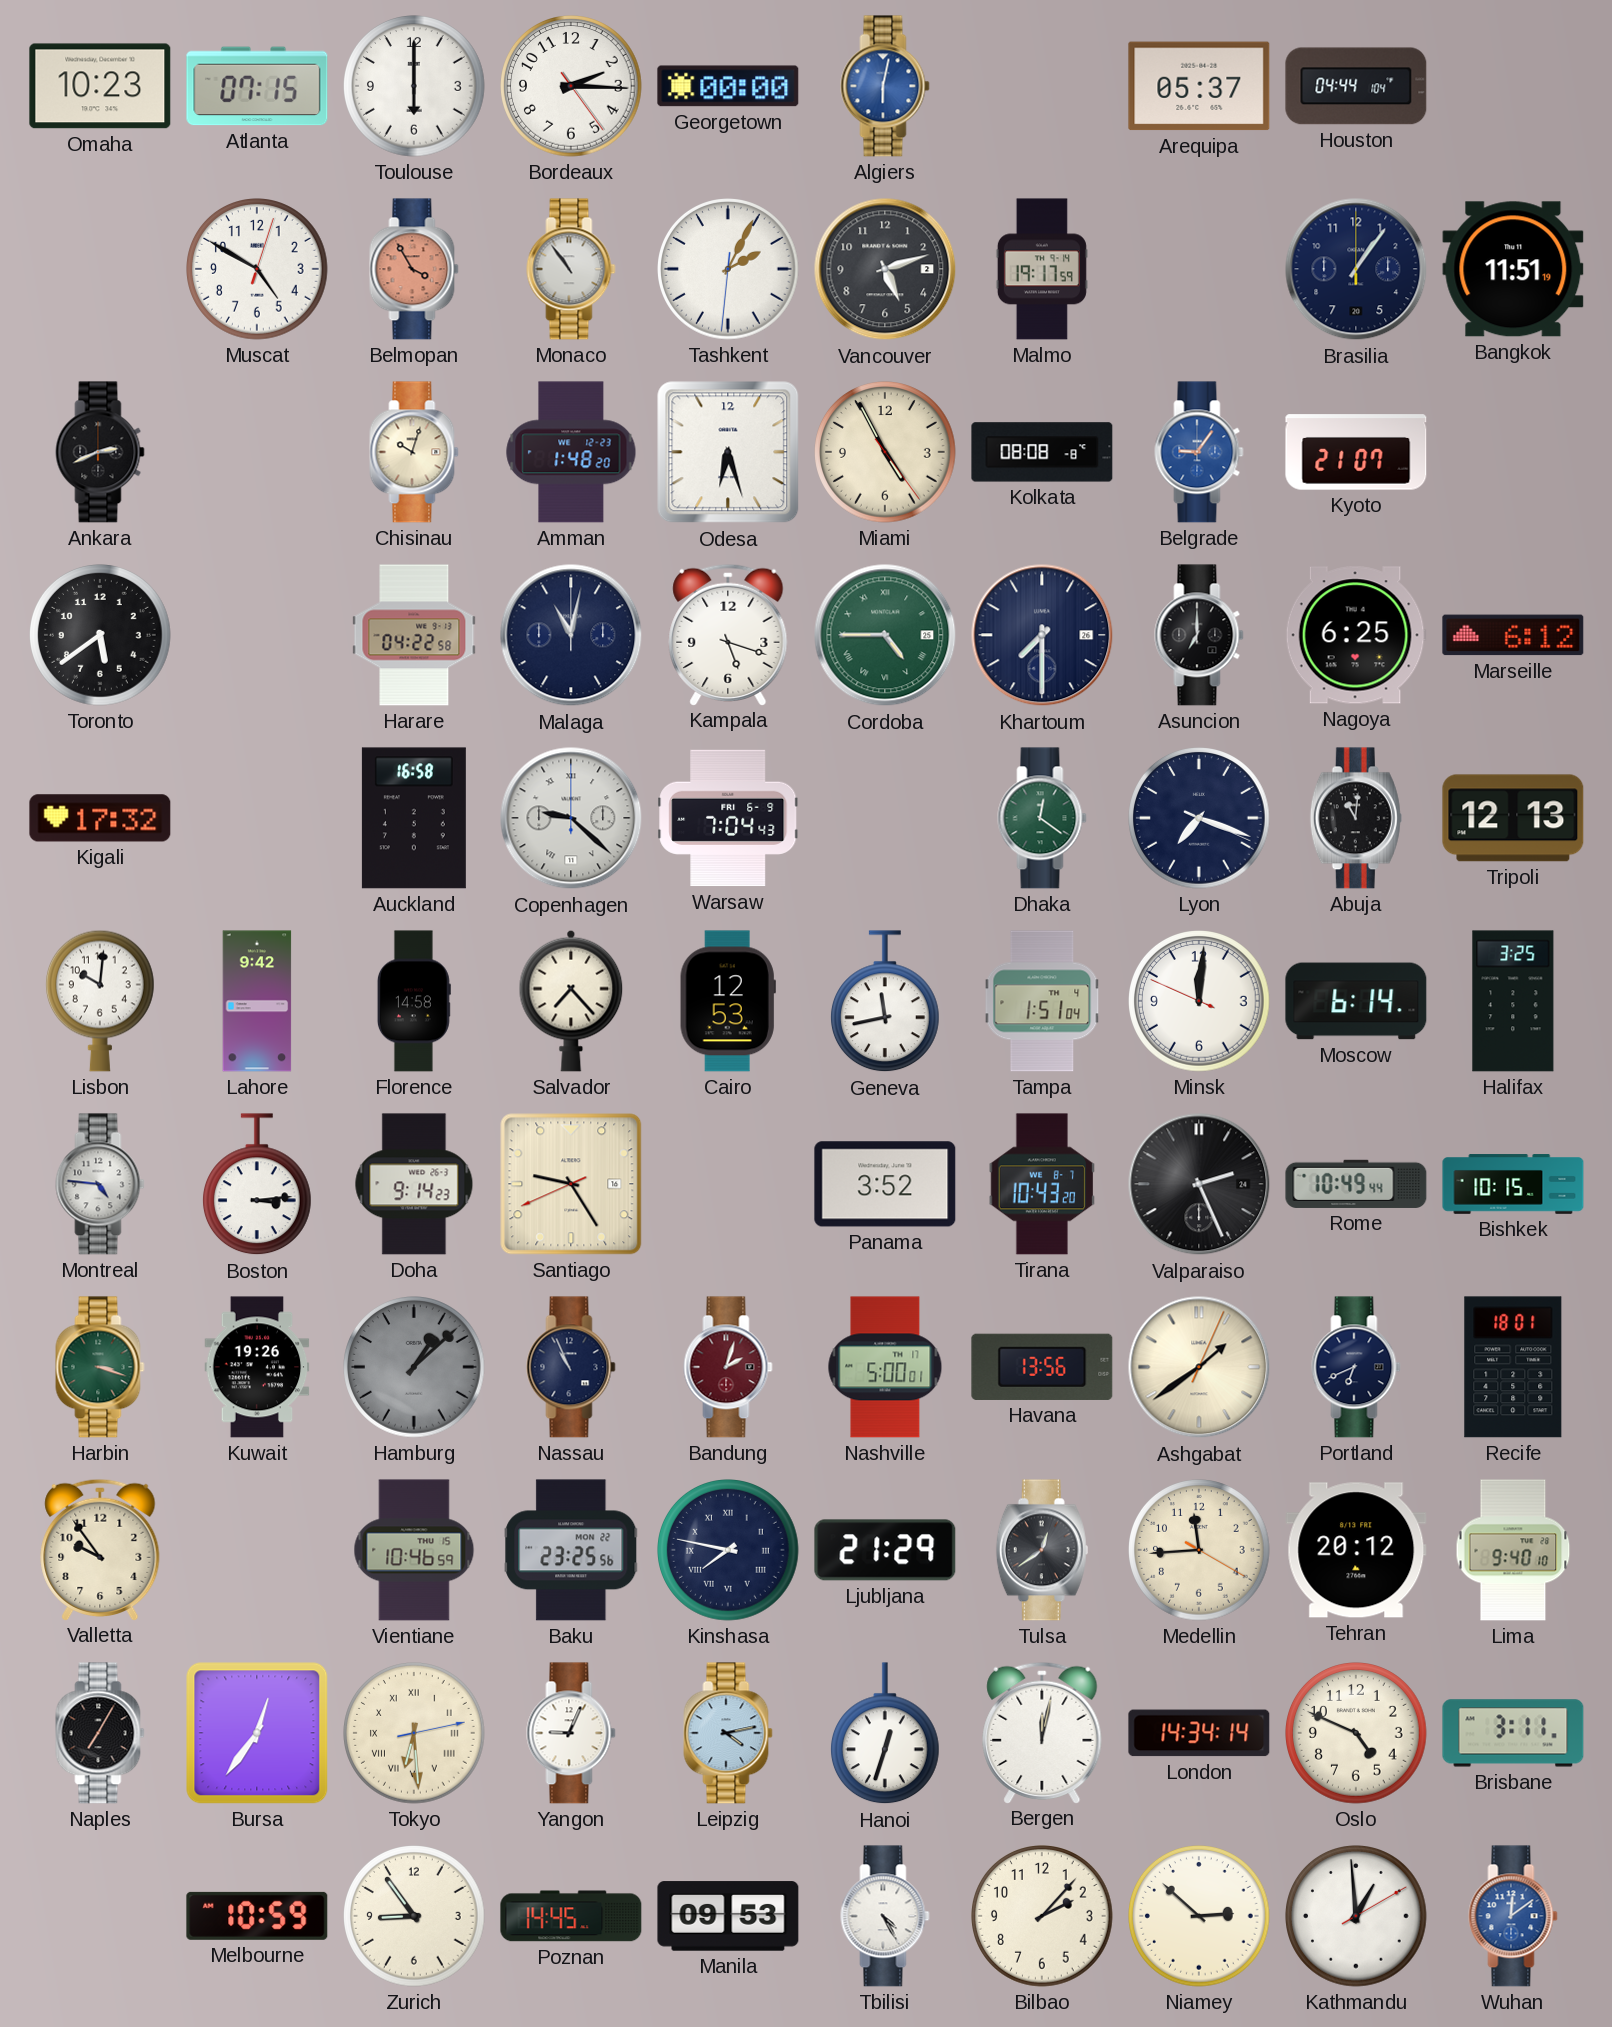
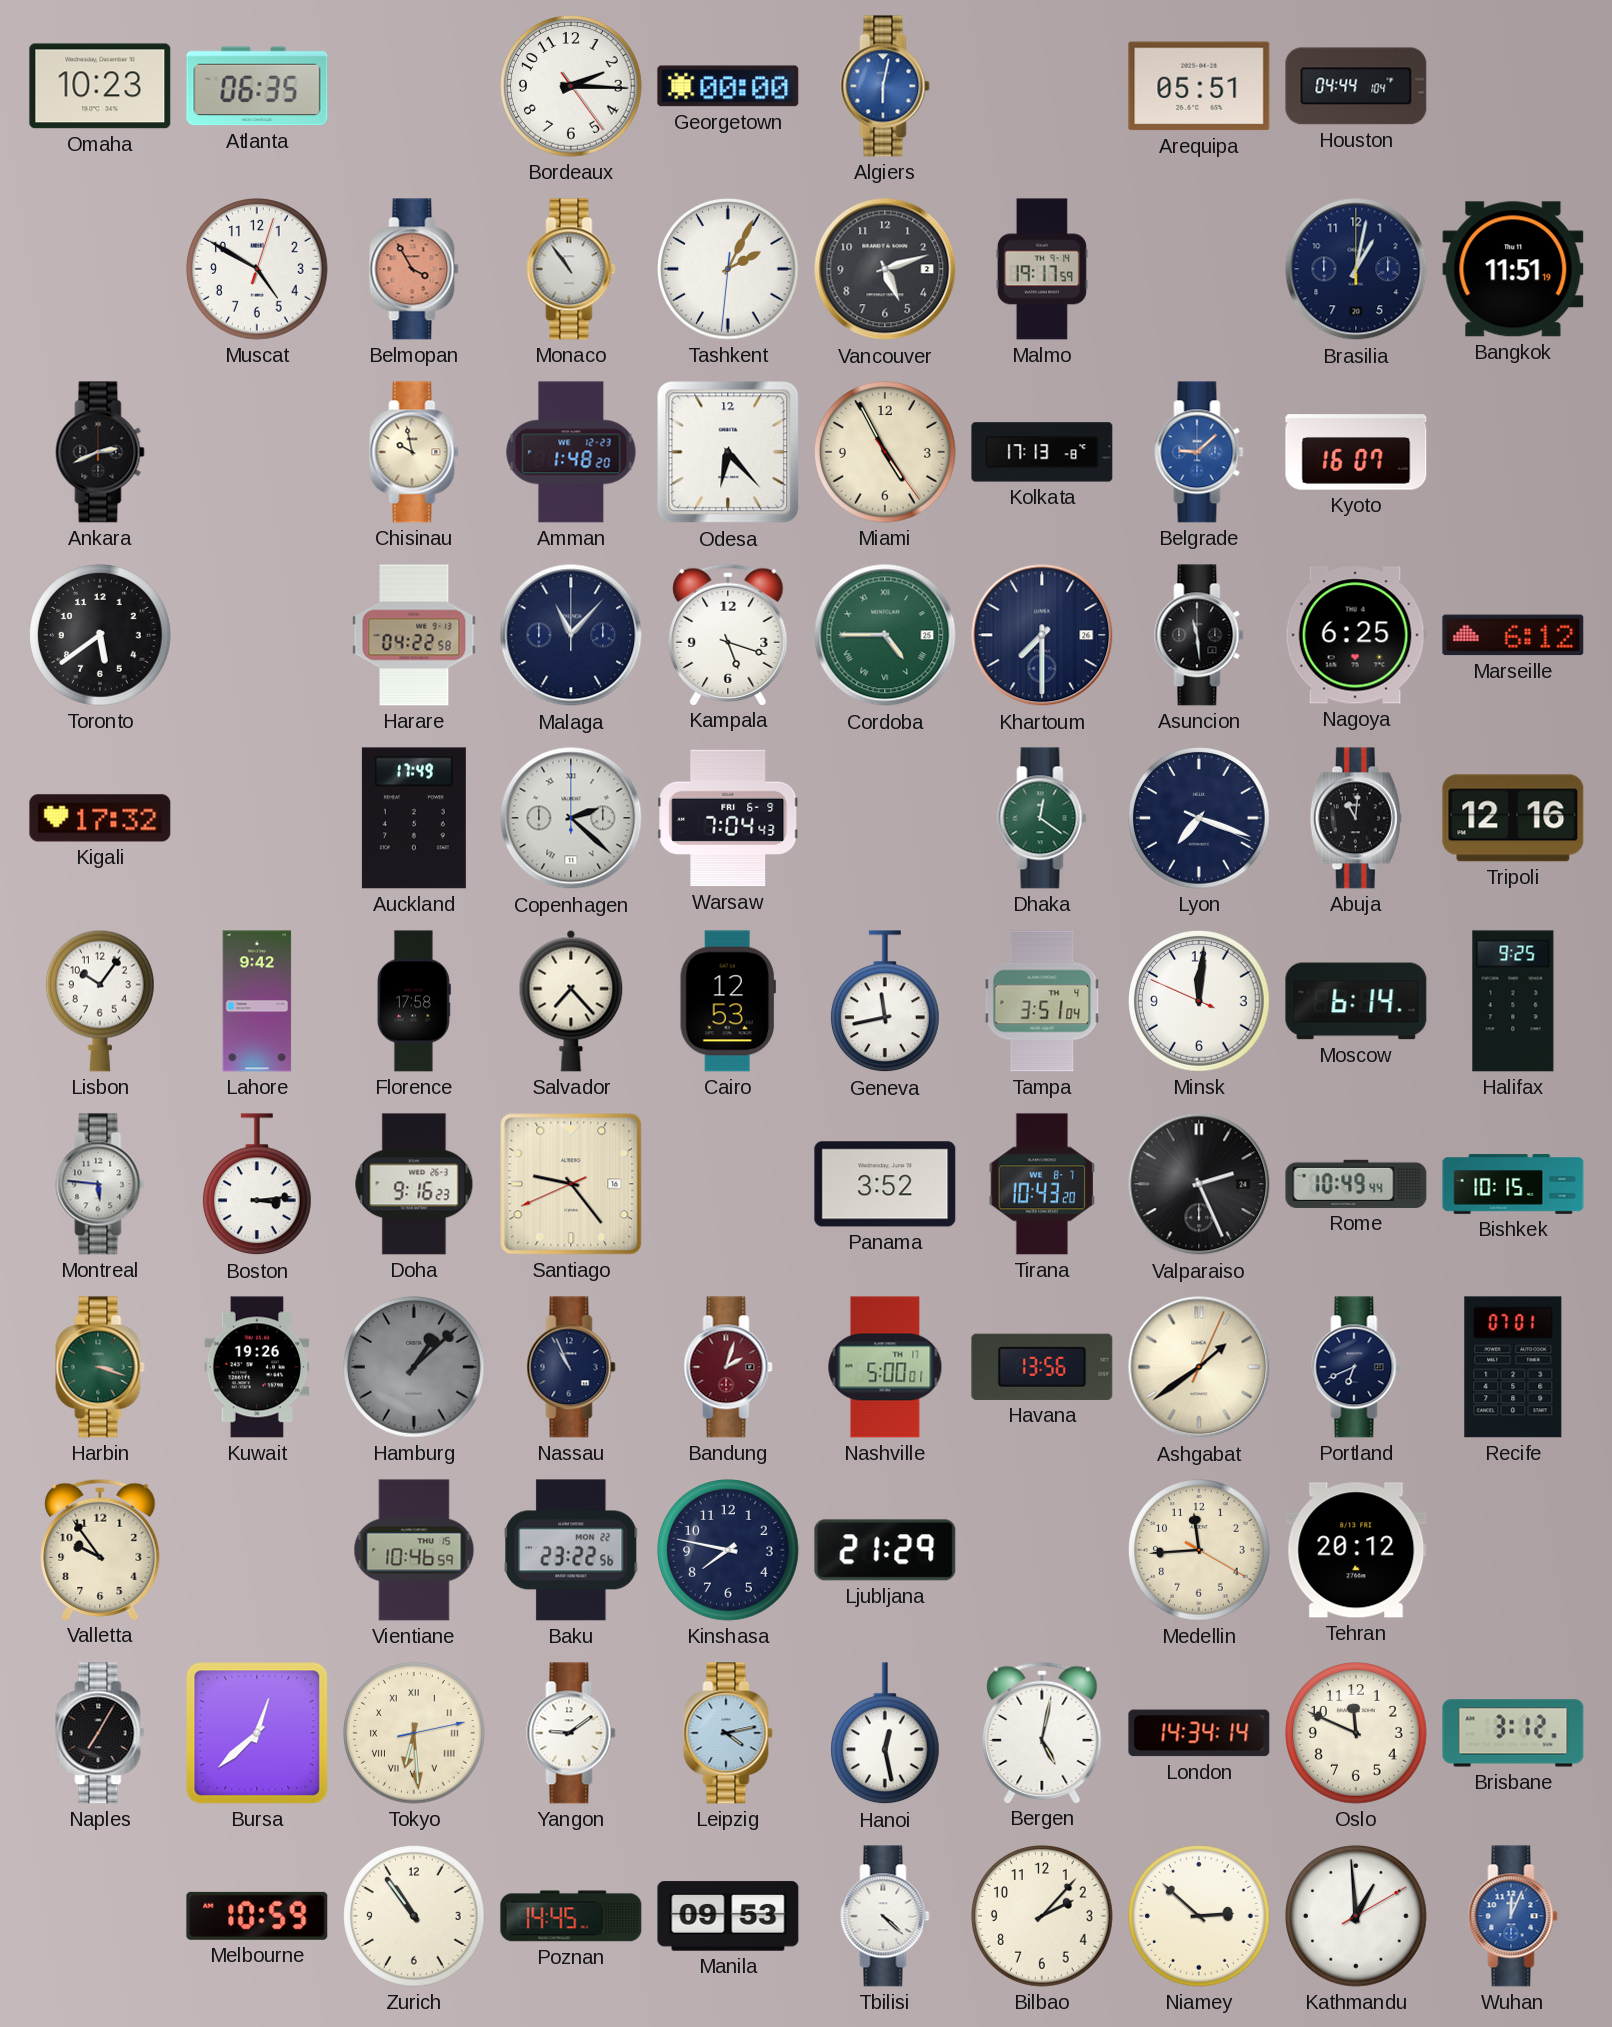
Atlanta: 07:15 -> 06:35 (257, 86)
Toulouse: 6:00 -> none (415, 87)
Arequipa: 05:37 -> 05:51 (1199, 86)
Brasilia: 1:06 -> 1:02 (1356, 269)
Chisinau: 10:03 -> 9:58 (414, 452)
Odesa: 6:27 -> 6:23 (728, 452)
Kolkata: 08:08 -> 17:13 (1042, 452)
Belgrade: 9:06 -> 9:08 (1199, 452)
Kyoto: 21:07 -> 16:07 (1356, 452)
Malaga: 11:02 -> 11:07 (571, 635)
Asuncion: 7:00 -> 11:29 (1199, 635)
Auckland: 16:58 -> 17:49 (414, 818)
Copenhagen: 9:22 -> 2:22 (571, 818)
Tripoli: 12:13 -> 12:16 (1513, 818)
Lisbon: 10:01 -> 10:06 (100, 1001)
Florence: 14:58 -> 17:58 (414, 1001)
Tampa: 1:51 -> 3:51 (1042, 1001)
Halifax: 3:25 -> 9:25 (1513, 1001)
Montreal: 4:46 -> 5:46 (100, 1184)
Doha: 9:14 -> 9:16 (414, 1184)
Santiago: 9:24 -> 9:23 (571, 1184)
Recife: 18:01 -> 07:01 (1513, 1367)
Baku: 23:25 -> 23:22 (571, 1550)
Kinshasa numerals: Roman -> Arabic (729, 1551)
Tulsa: 12:39 -> none (1042, 1550)
Lima: 9:40 -> none (1513, 1550)
Bursa: 12:36 -> 12:38 (257, 1733)
Yangon: 9:04 -> 9:09 (571, 1733)
Hanoi: 12:33 -> 12:28 (885, 1734)
Bergen: 12:02 -> 5:02 (1042, 1732)
Oslo: 4:49 -> 11:49 (1357, 1734)
Brisbane: 3:11 -> 3:12 (1513, 1733)
Zurich: 8:54 -> 10:54 (415, 1917)
Tbilisi: 4:25 -> 4:22 (885, 1916)
Wuhan: 12:09 -> 12:04 (1513, 1916)
